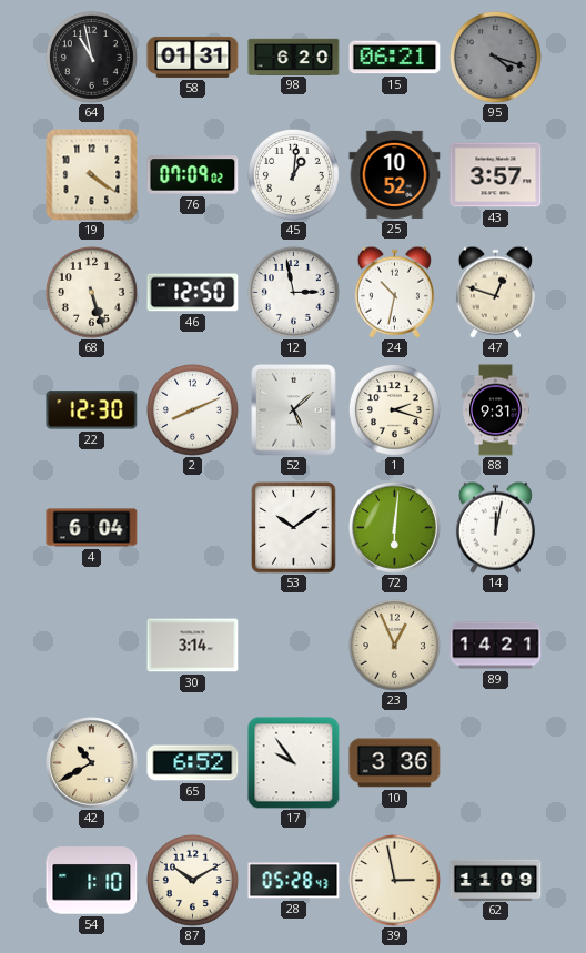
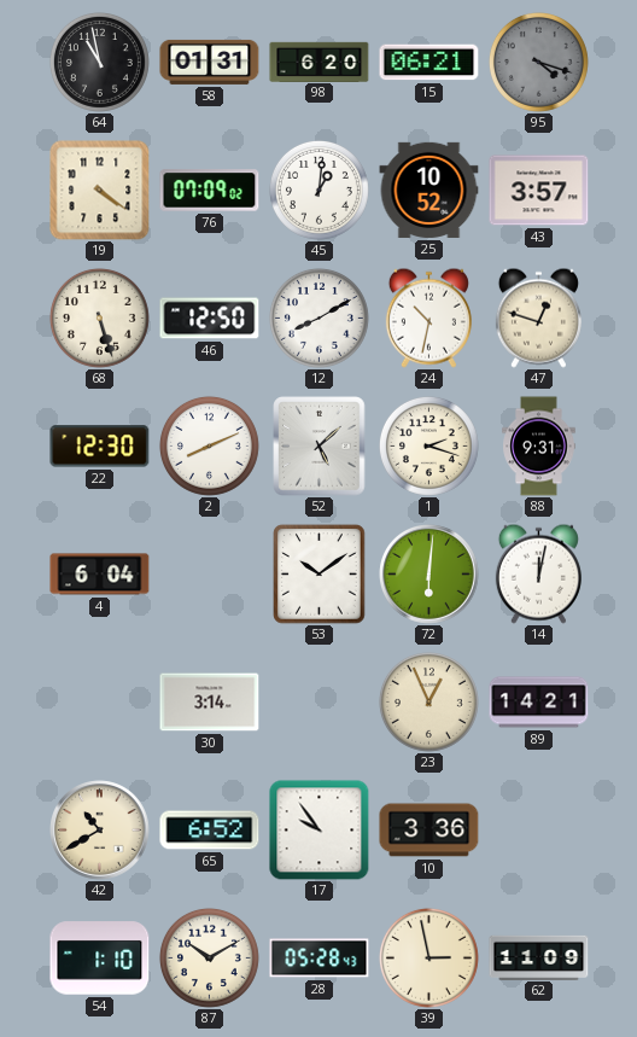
12: 2:58 -> 8:10 (318, 317)
